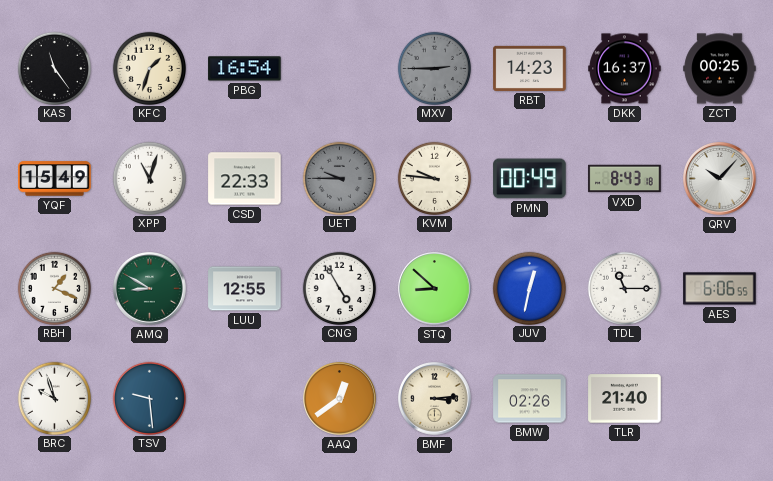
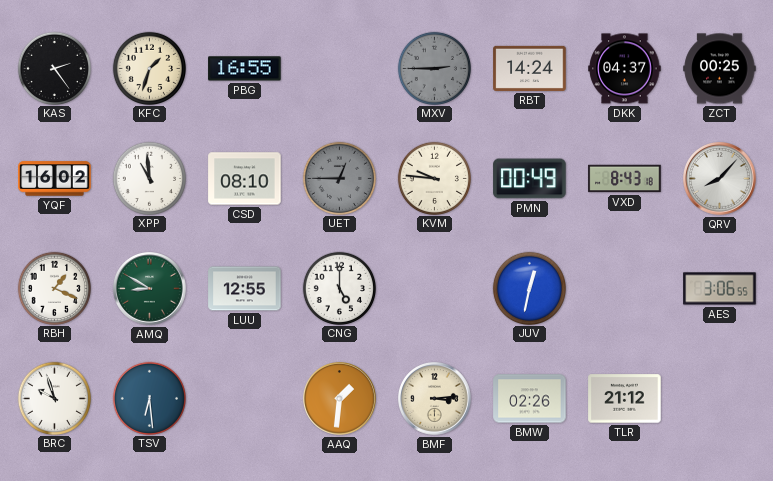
KAS: 11:24 -> 2:24 (54, 68)
PBG: 16:54 -> 16:55 (245, 69)
RBT: 14:23 -> 14:24 (530, 68)
DKK: 16:37 -> 04:37 (625, 69)
YQF: 15:49 -> 16:02 (55, 179)
XPP: 11:03 -> 10:59 (149, 178)
CSD: 22:33 -> 08:10 (245, 179)
UET: 9:45 -> 12:45 (339, 178)
QRV: 10:07 -> 8:07 (720, 179)
CNG: 4:55 -> 5:00 (339, 288)
STQ: 8:52 -> none (435, 289)
TDL: 11:15 -> none (624, 288)
AES: 6:06 -> 3:06 (720, 289)
TSV: 9:29 -> 6:29 (149, 398)
AAQ: 12:39 -> 1:31 (340, 399)
TLR: 21:40 -> 21:12 (625, 399)
